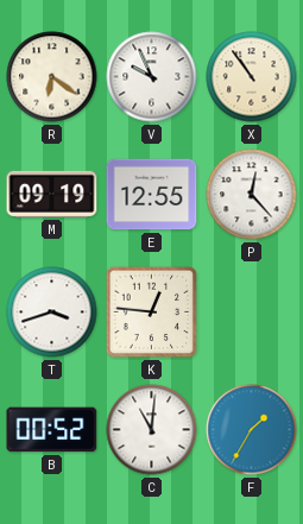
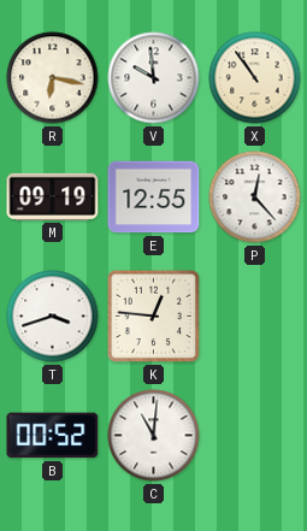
R: 6:21 -> 6:17 (53, 78)
V: 9:56 -> 9:59 (154, 78)
F: 1:35 -> none (252, 430)
